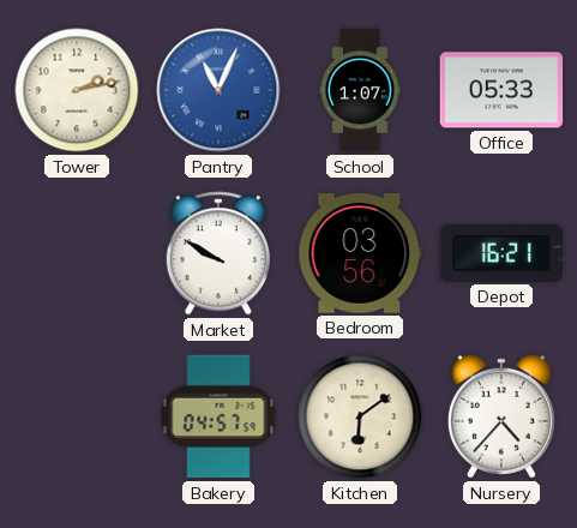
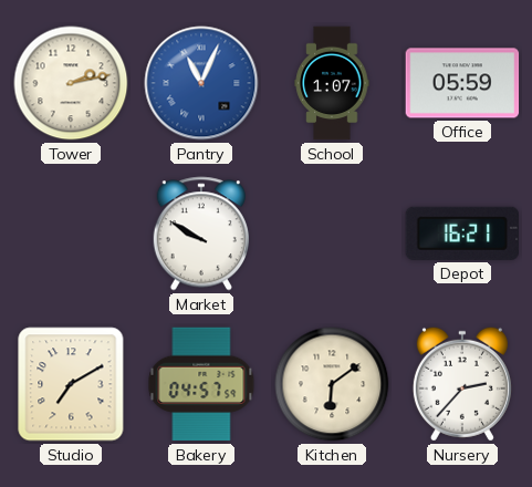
Office: 05:33 -> 05:59 (462, 83)
Bedroom: 03:56 -> none (360, 253)
Studio: none -> 7:10 (71, 384)
Nursery: 4:37 -> 2:37 (462, 384)
